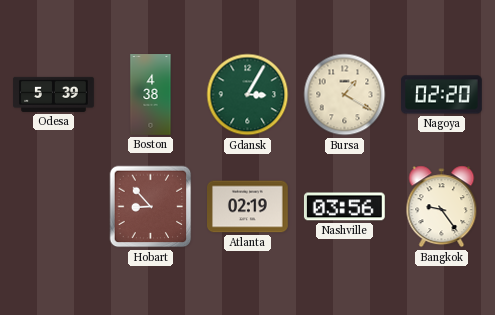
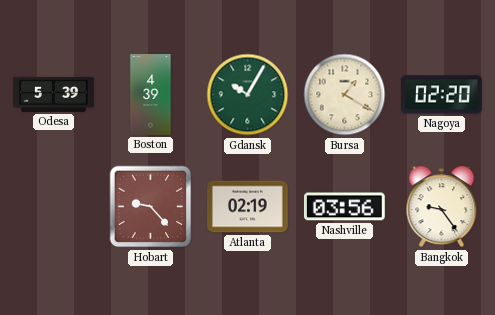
Boston: 4:38 -> 4:39 (151, 95)
Gdansk: 3:05 -> 10:05 (248, 95)
Hobart: 8:53 -> 9:23 (151, 207)
